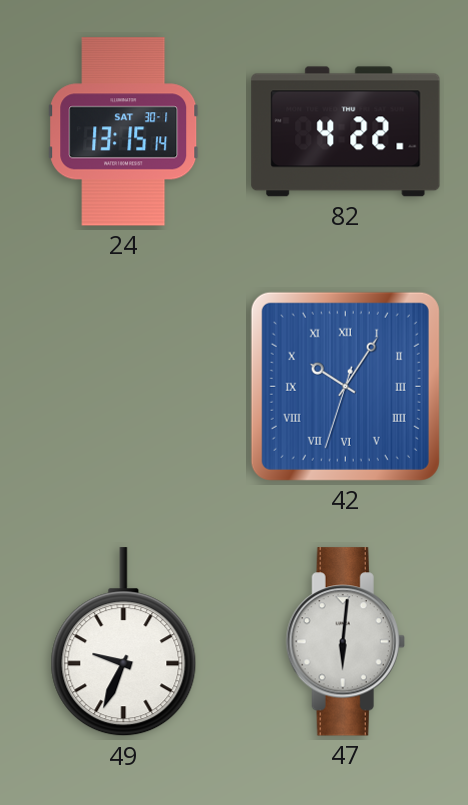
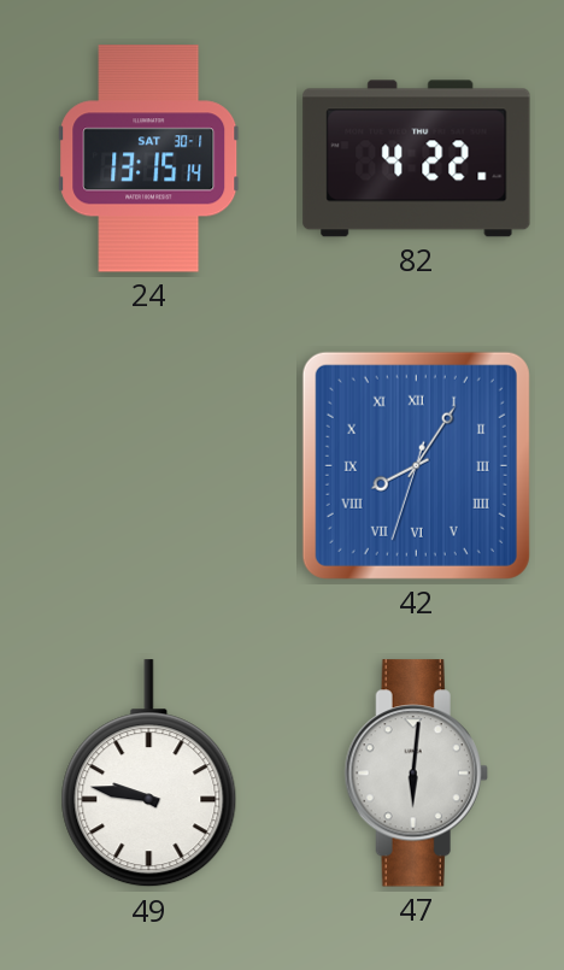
42: 10:05 -> 8:05 (416, 465)
49: 9:34 -> 9:47 (149, 774)
